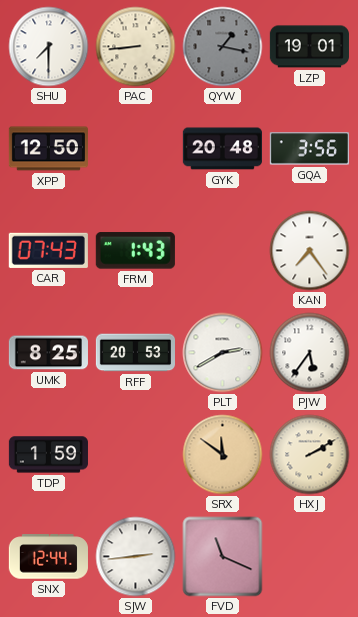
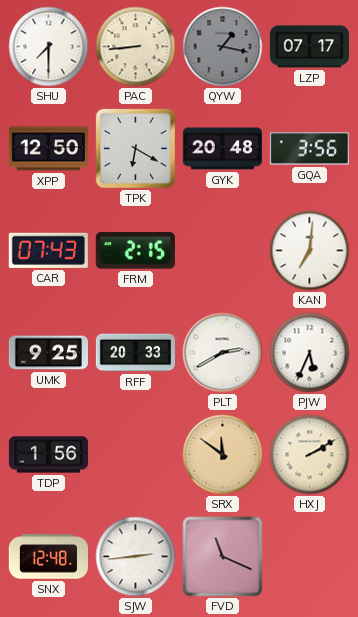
LZP: 19:01 -> 07:17 (309, 47)
TPK: none -> 6:20 (135, 148)
FRM: 1:43 -> 2:15 (135, 251)
KAN: 7:24 -> 7:01 (310, 251)
UMK: 8:25 -> 9:25 (48, 353)
RFF: 20:53 -> 20:33 (135, 353)
PJW: 5:36 -> 5:34 (310, 353)
TDP: 1:59 -> 1:56 (48, 455)
SNX: 12:44 -> 12:48 (48, 557)
